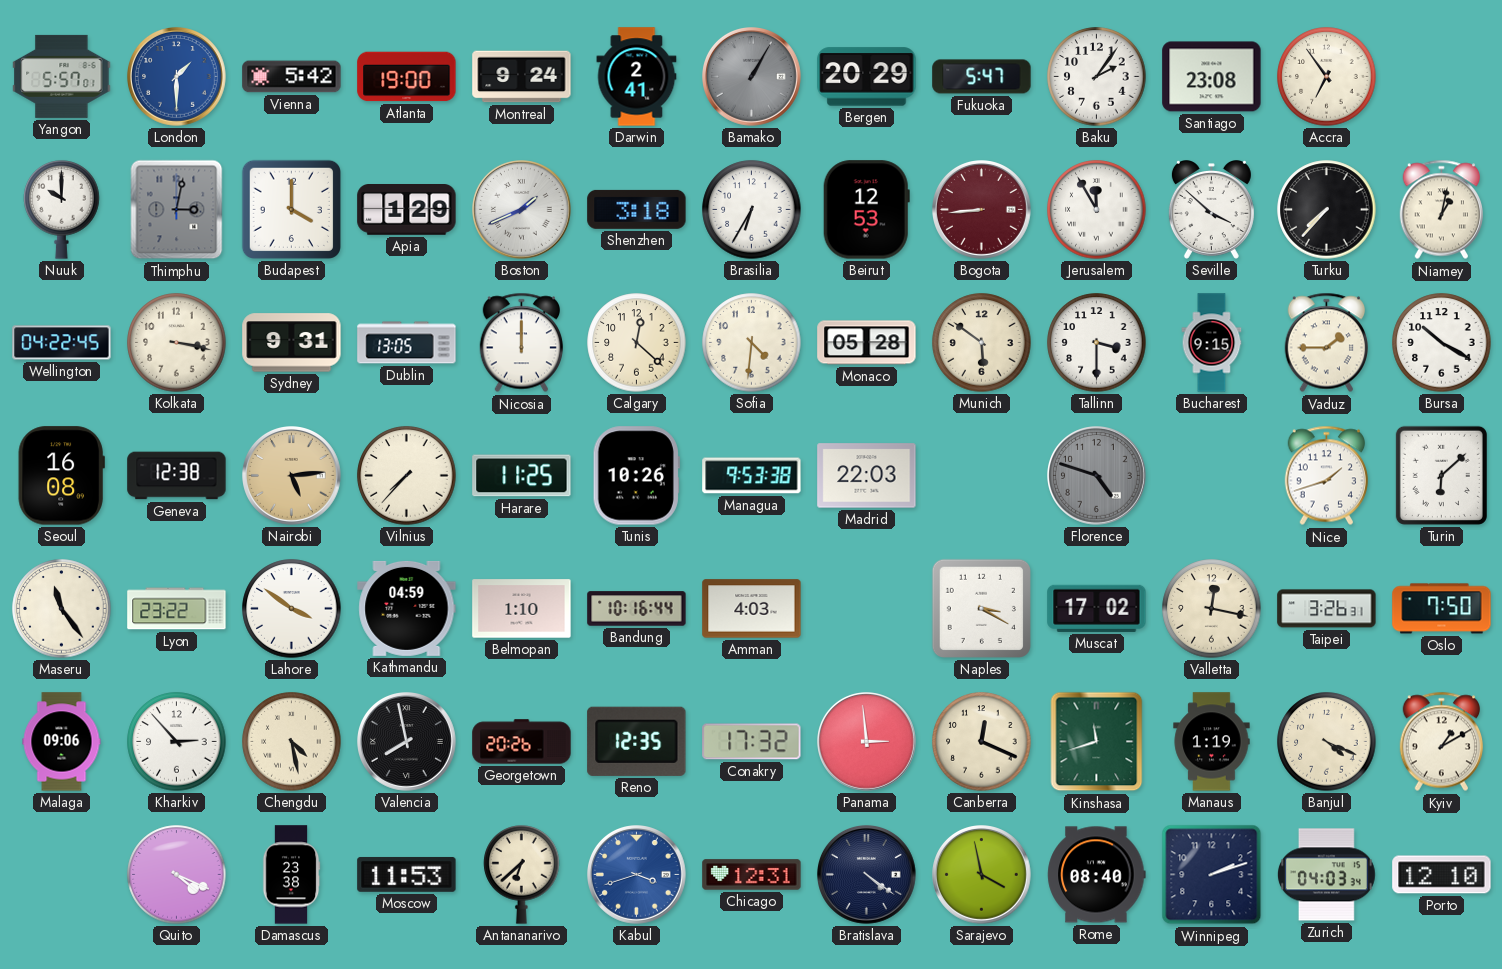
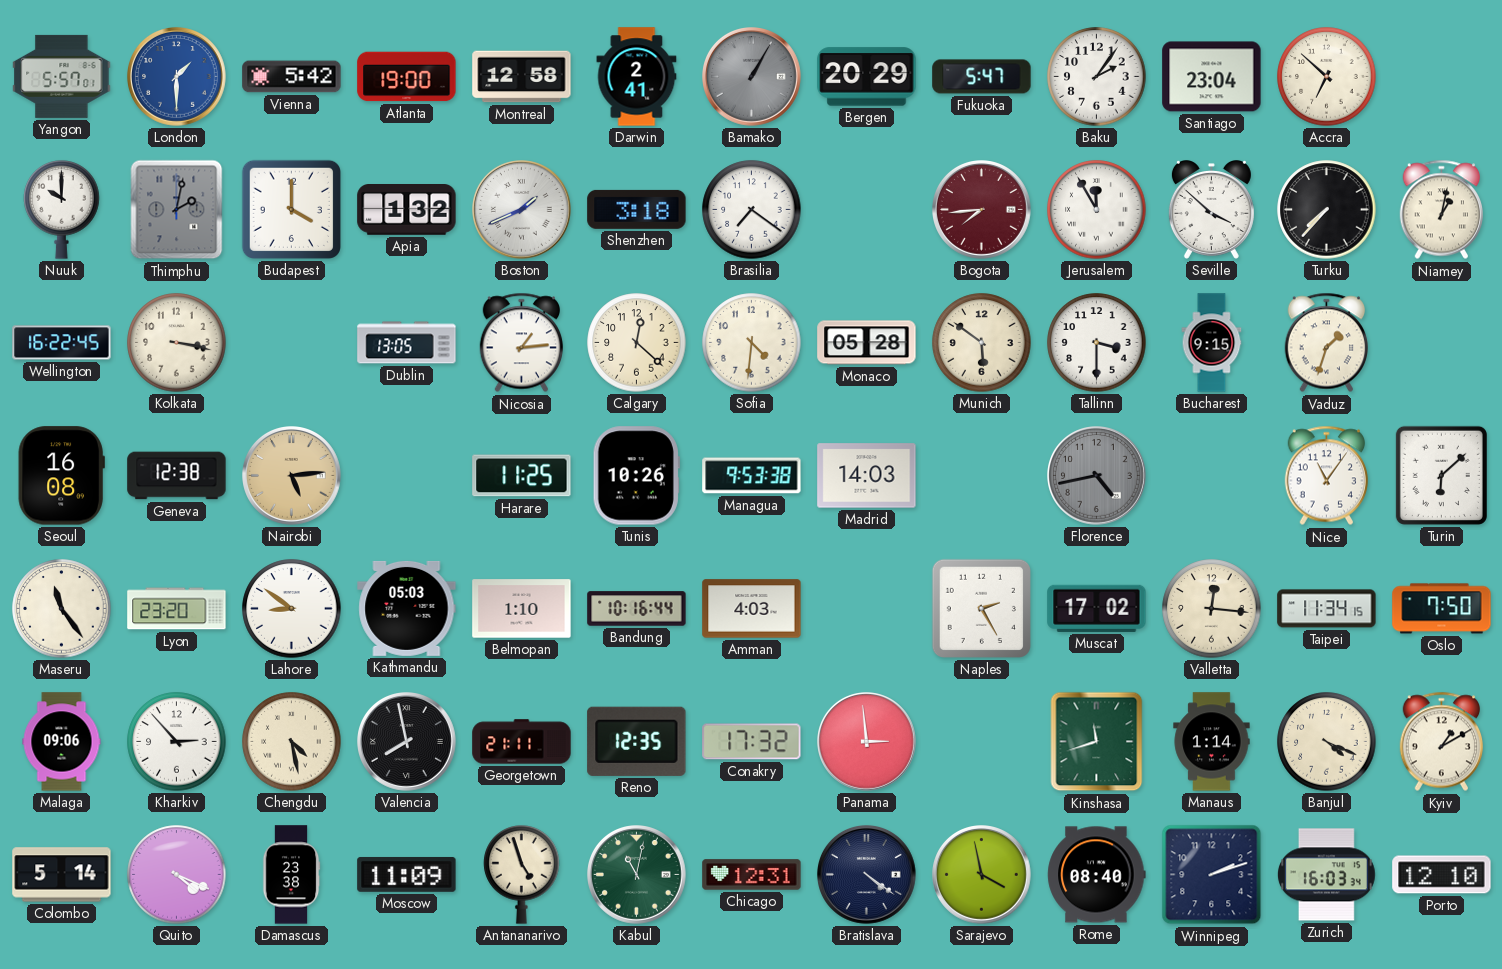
Montreal: 9:24 -> 12:58 (522, 77)
Santiago: 23:08 -> 23:04 (1212, 77)
Accra: 6:54 -> 6:52 (1327, 77)
Thimphu: 3:02 -> 2:02 (177, 210)
Apia: 1:29 -> 1:32 (407, 210)
Brasilia: 6:35 -> 7:21 (752, 210)
Beirut: 12:53 -> none (866, 210)
Bogota: 8:44 -> 7:44 (982, 210)
Wellington: 04:22 -> 16:22 (62, 343)
Sydney: 9:31 -> none (292, 343)
Nicosia: 12:00 -> 1:14 (521, 343)
Vaduz: 1:45 -> 1:33 (1326, 343)
Bursa: 10:20 -> none (1442, 343)
Vilnius: 7:37 -> none (407, 476)
Madrid: 22:03 -> 14:03 (867, 476)
Florence: 4:48 -> 4:43 (1097, 476)
Nice: 1:42 -> 11:06 (1326, 476)
Lyon: 23:22 -> 23:20 (177, 609)
Lahore: 3:51 -> 8:51 (292, 609)
Kathmandu: 04:59 -> 05:03 (407, 608)
Naples: 3:20 -> 2:25 (981, 608)
Valletta: 12:17 -> 12:16 (1212, 609)
Taipei: 3:26 -> 11:34 (1327, 609)
Georgetown: 20:26 -> 21:11 (522, 742)
Canberra: 12:19 -> none (982, 742)
Manaus: 1:19 -> 1:14 (1212, 742)
Colombo: none -> 5:14 (62, 875)
Moscow: 11:53 -> 11:09 (407, 874)
Antananarivo: 6:38 -> 4:57 (522, 875)
Kabul: 3:42 -> 11:02 (637, 875)
Kabul dial: blue -> green (637, 875)
Zurich: 04:03 -> 16:03 (1326, 875)
